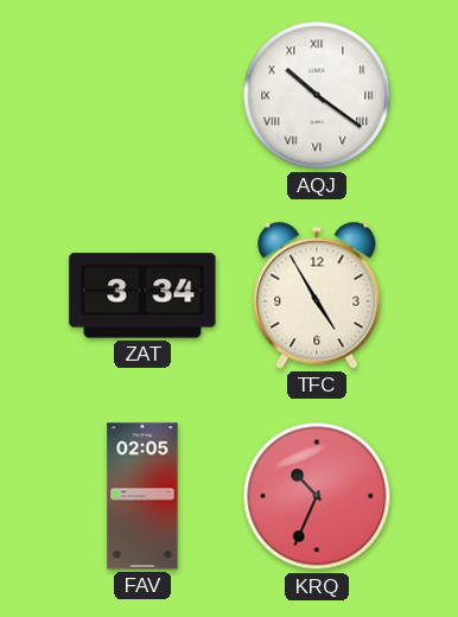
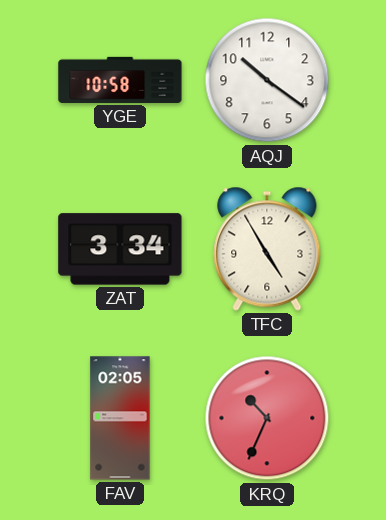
YGE: none -> 10:58 (120, 80)
AQJ numerals: Roman -> Arabic (267, 80)
